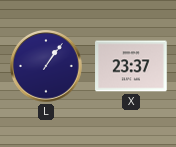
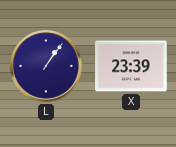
X: 23:37 -> 23:39 (131, 66)
